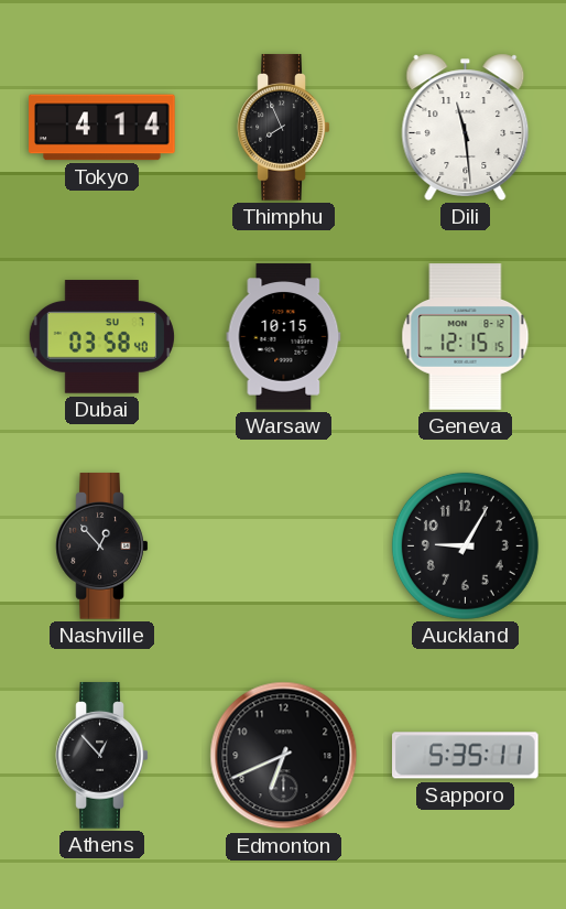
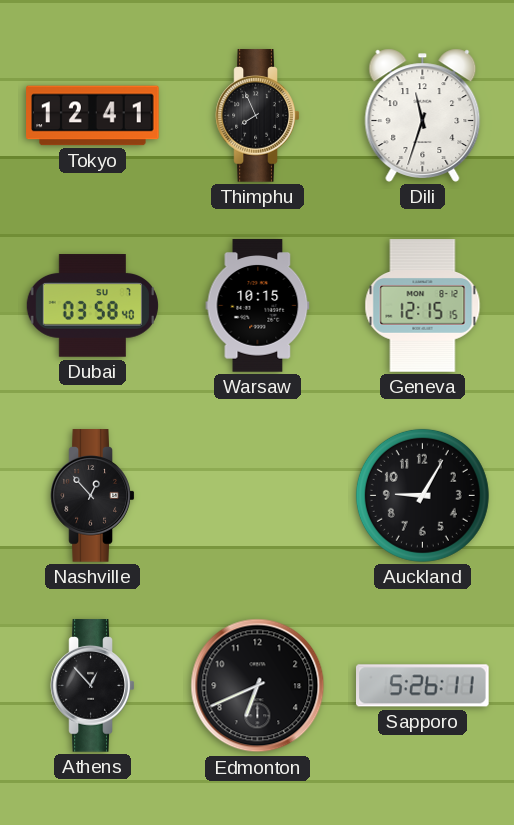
Tokyo: 4:14 -> 12:41 (93, 116)
Dili: 11:29 -> 11:33 (423, 115)
Sapporo: 5:35 -> 5:26 (423, 686)
